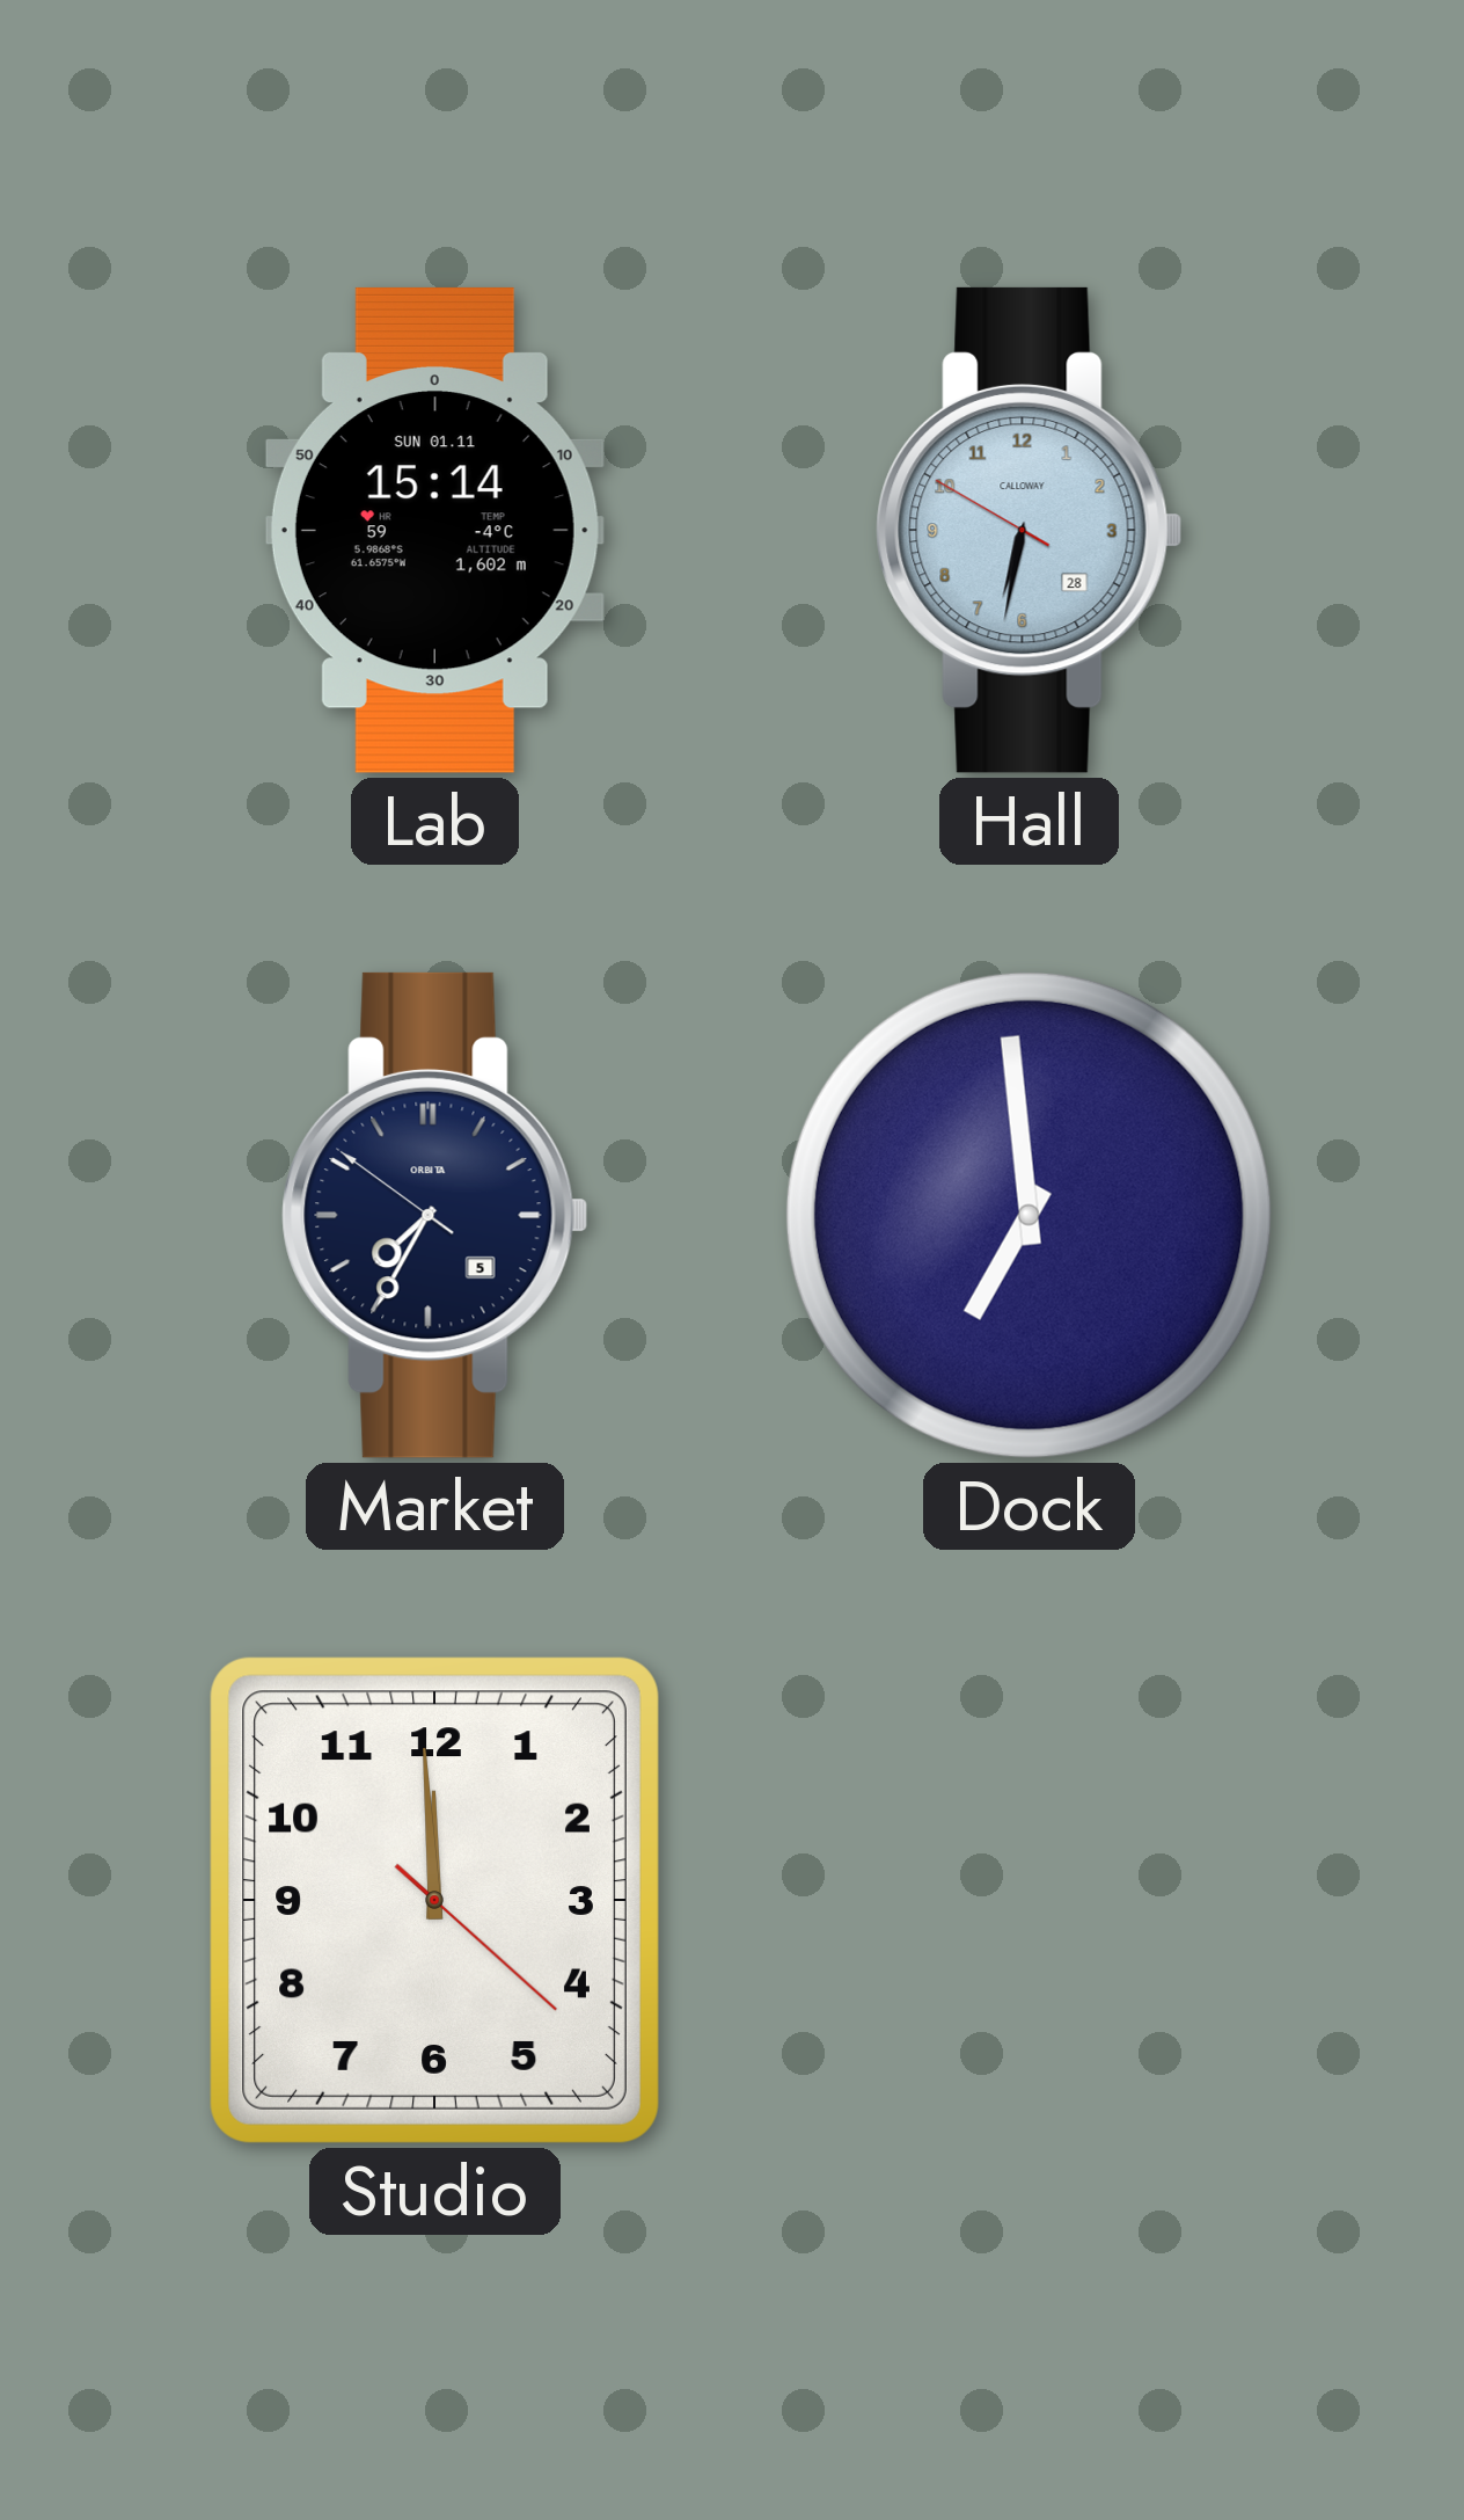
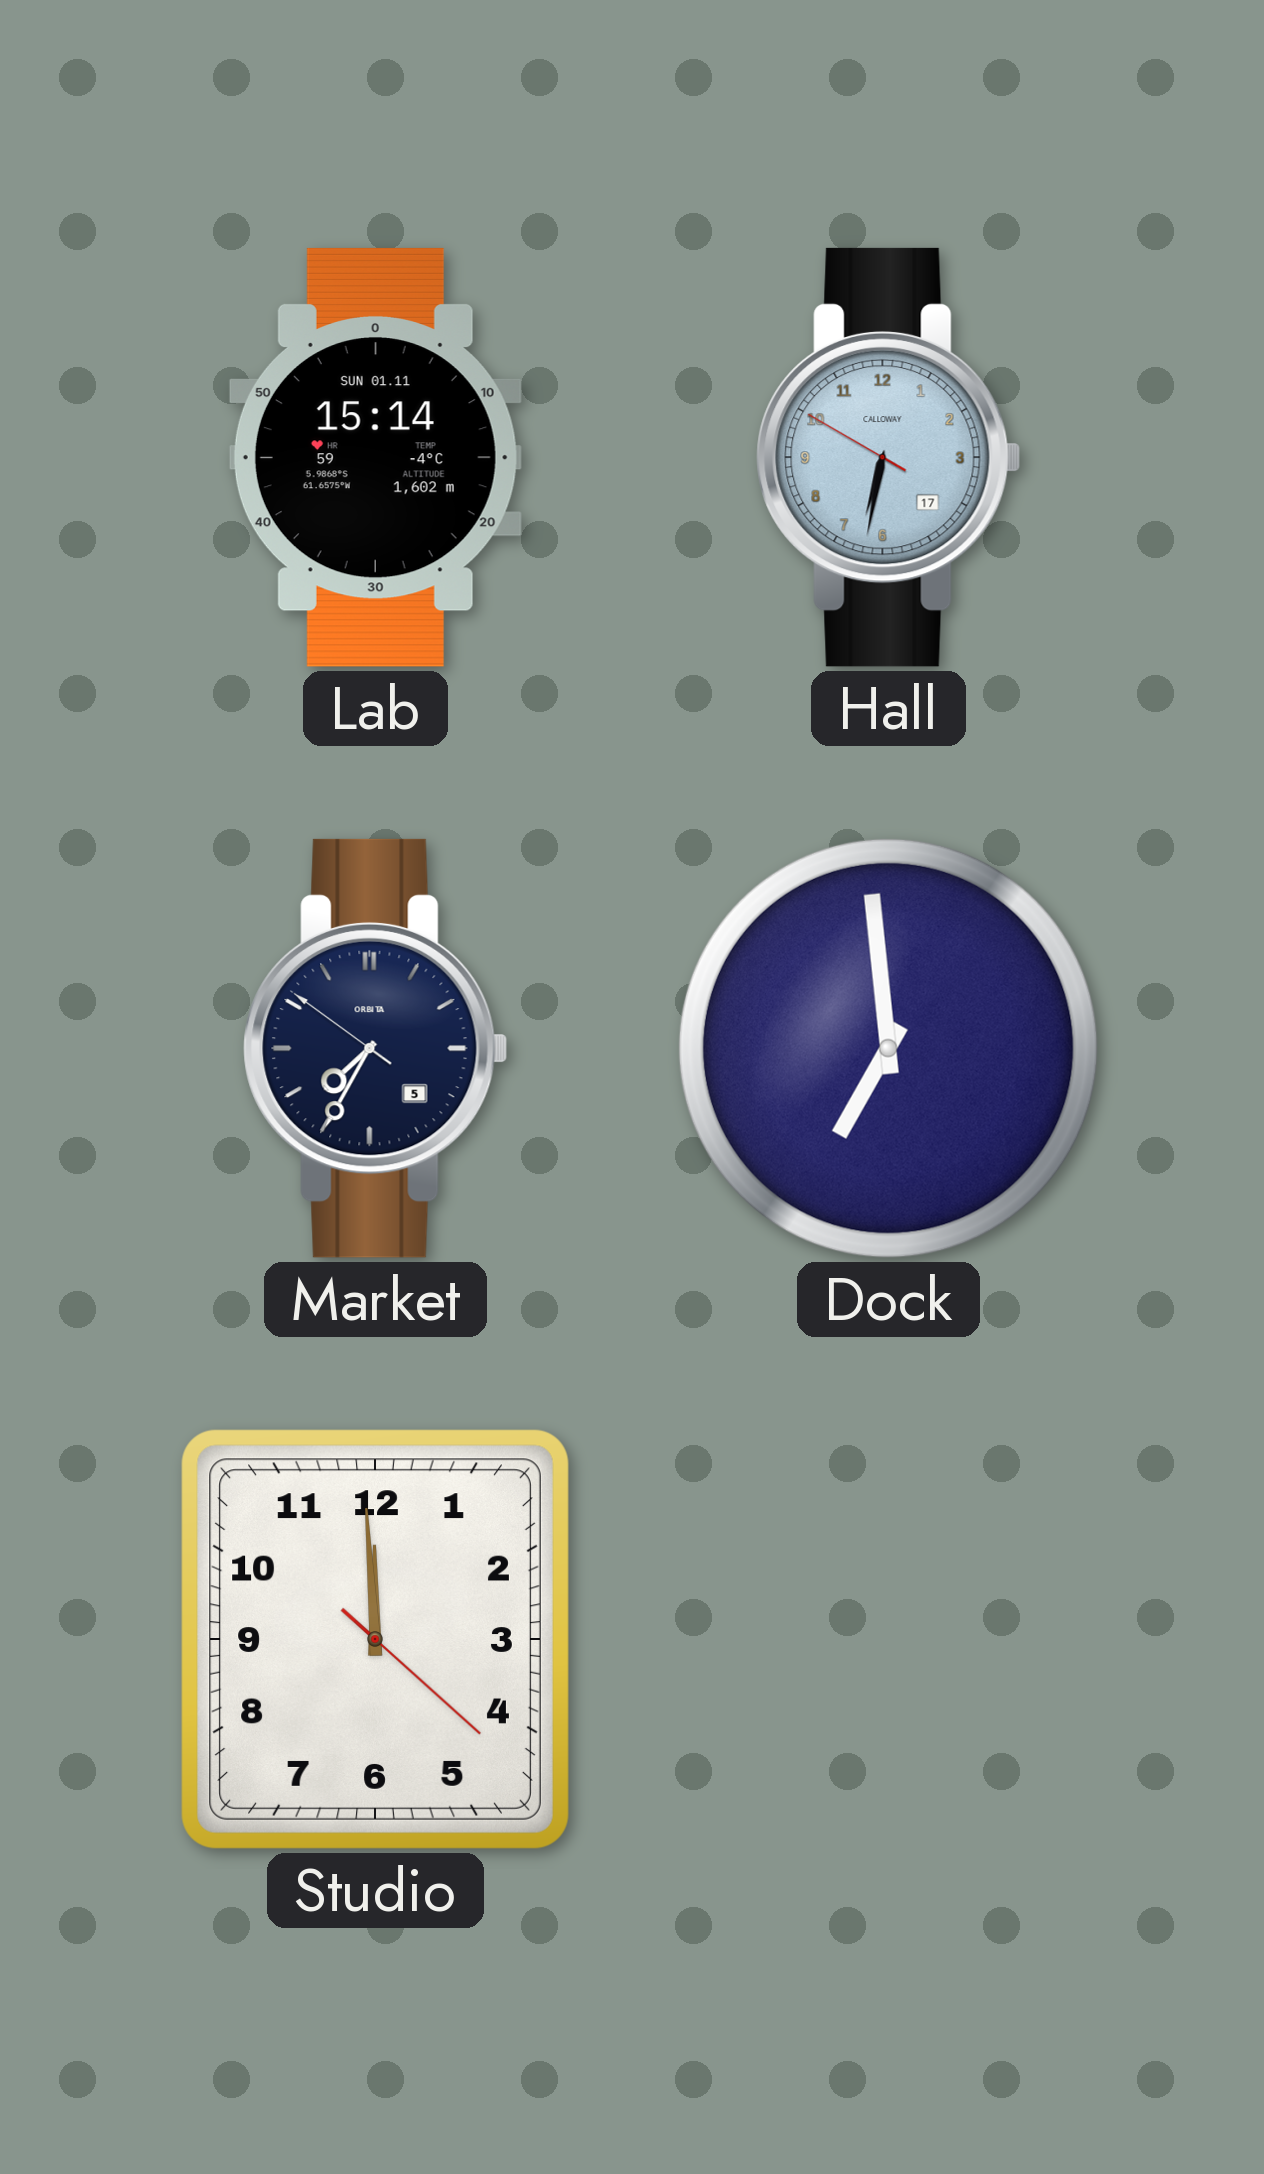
Hall date: 28 -> 17 (889, 457)
